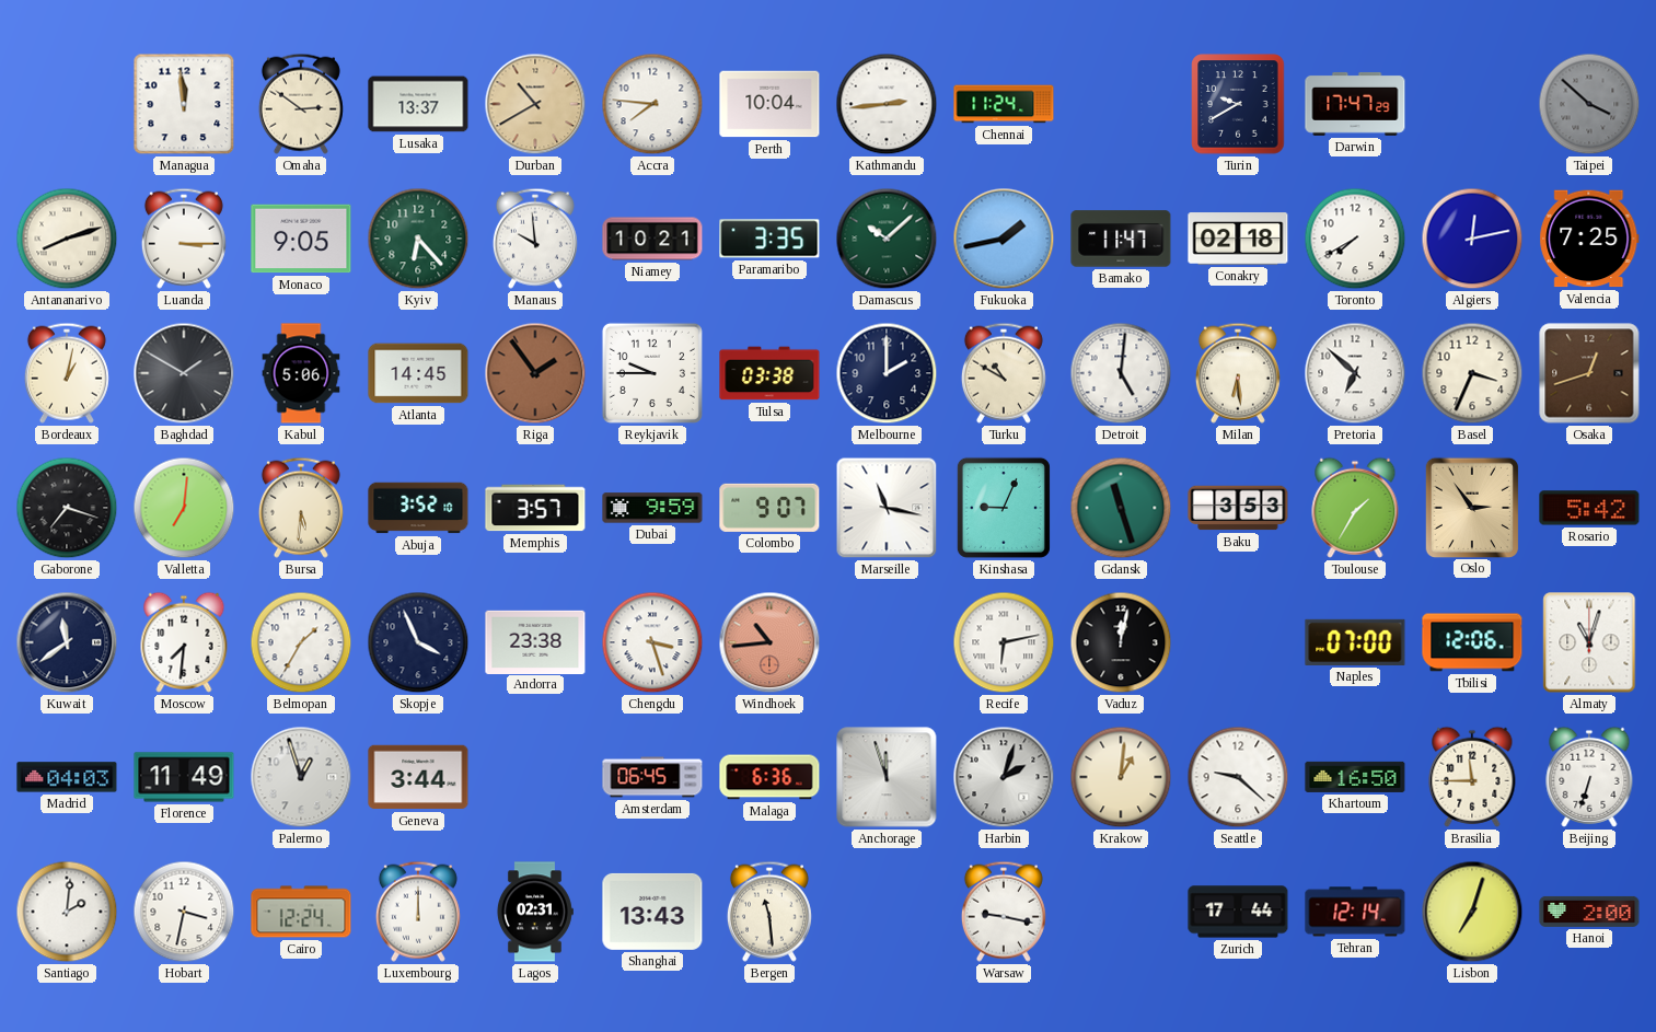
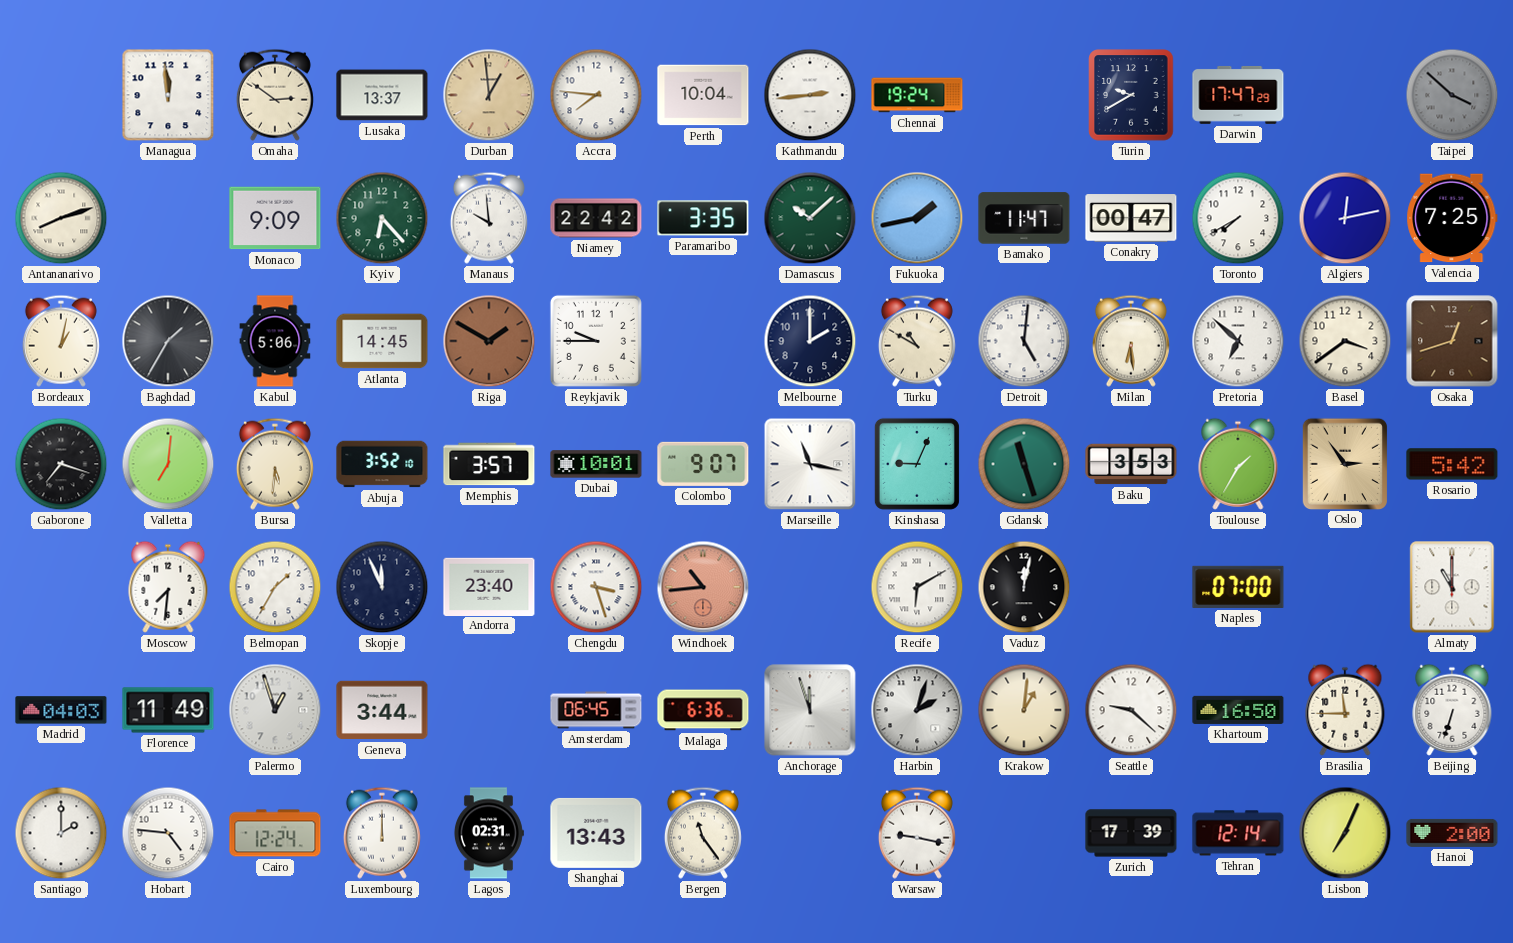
Durban: 10:40 -> 12:59 (489, 95)
Chennai: 11:24 -> 19:24 (917, 95)
Luanda: 3:15 -> none (184, 239)
Monaco: 9:05 -> 9:09 (275, 218)
Niamey: 10:21 -> 22:42 (596, 218)
Conakry: 02:18 -> 00:47 (1131, 218)
Baghdad: 1:50 -> 1:35 (168, 341)
Riga: 1:54 -> 1:50 (489, 341)
Tulsa: 03:38 -> none (769, 373)
Basel: 3:34 -> 3:39 (1345, 341)
Dubai: 9:59 -> 10:01 (596, 464)
Kuwait: 11:39 -> none (67, 642)
Skopje: 3:56 -> 11:56 (382, 587)
Andorra: 23:38 -> 23:40 (489, 586)
Recife: 6:13 -> 6:10 (917, 587)
Tbilisi: 12:06 -> none (1472, 642)
Almaty: 11:03 -> 11:00 (1452, 587)
Santiago: 2:01 -> 2:00 (61, 833)
Hobart: 3:32 -> 4:46 (168, 833)
Bergen: 11:29 -> 11:24 (703, 833)
Zurich: 17:44 -> 17:39 (1131, 833)
Lisbon: 7:03 -> 7:04 (1345, 833)
